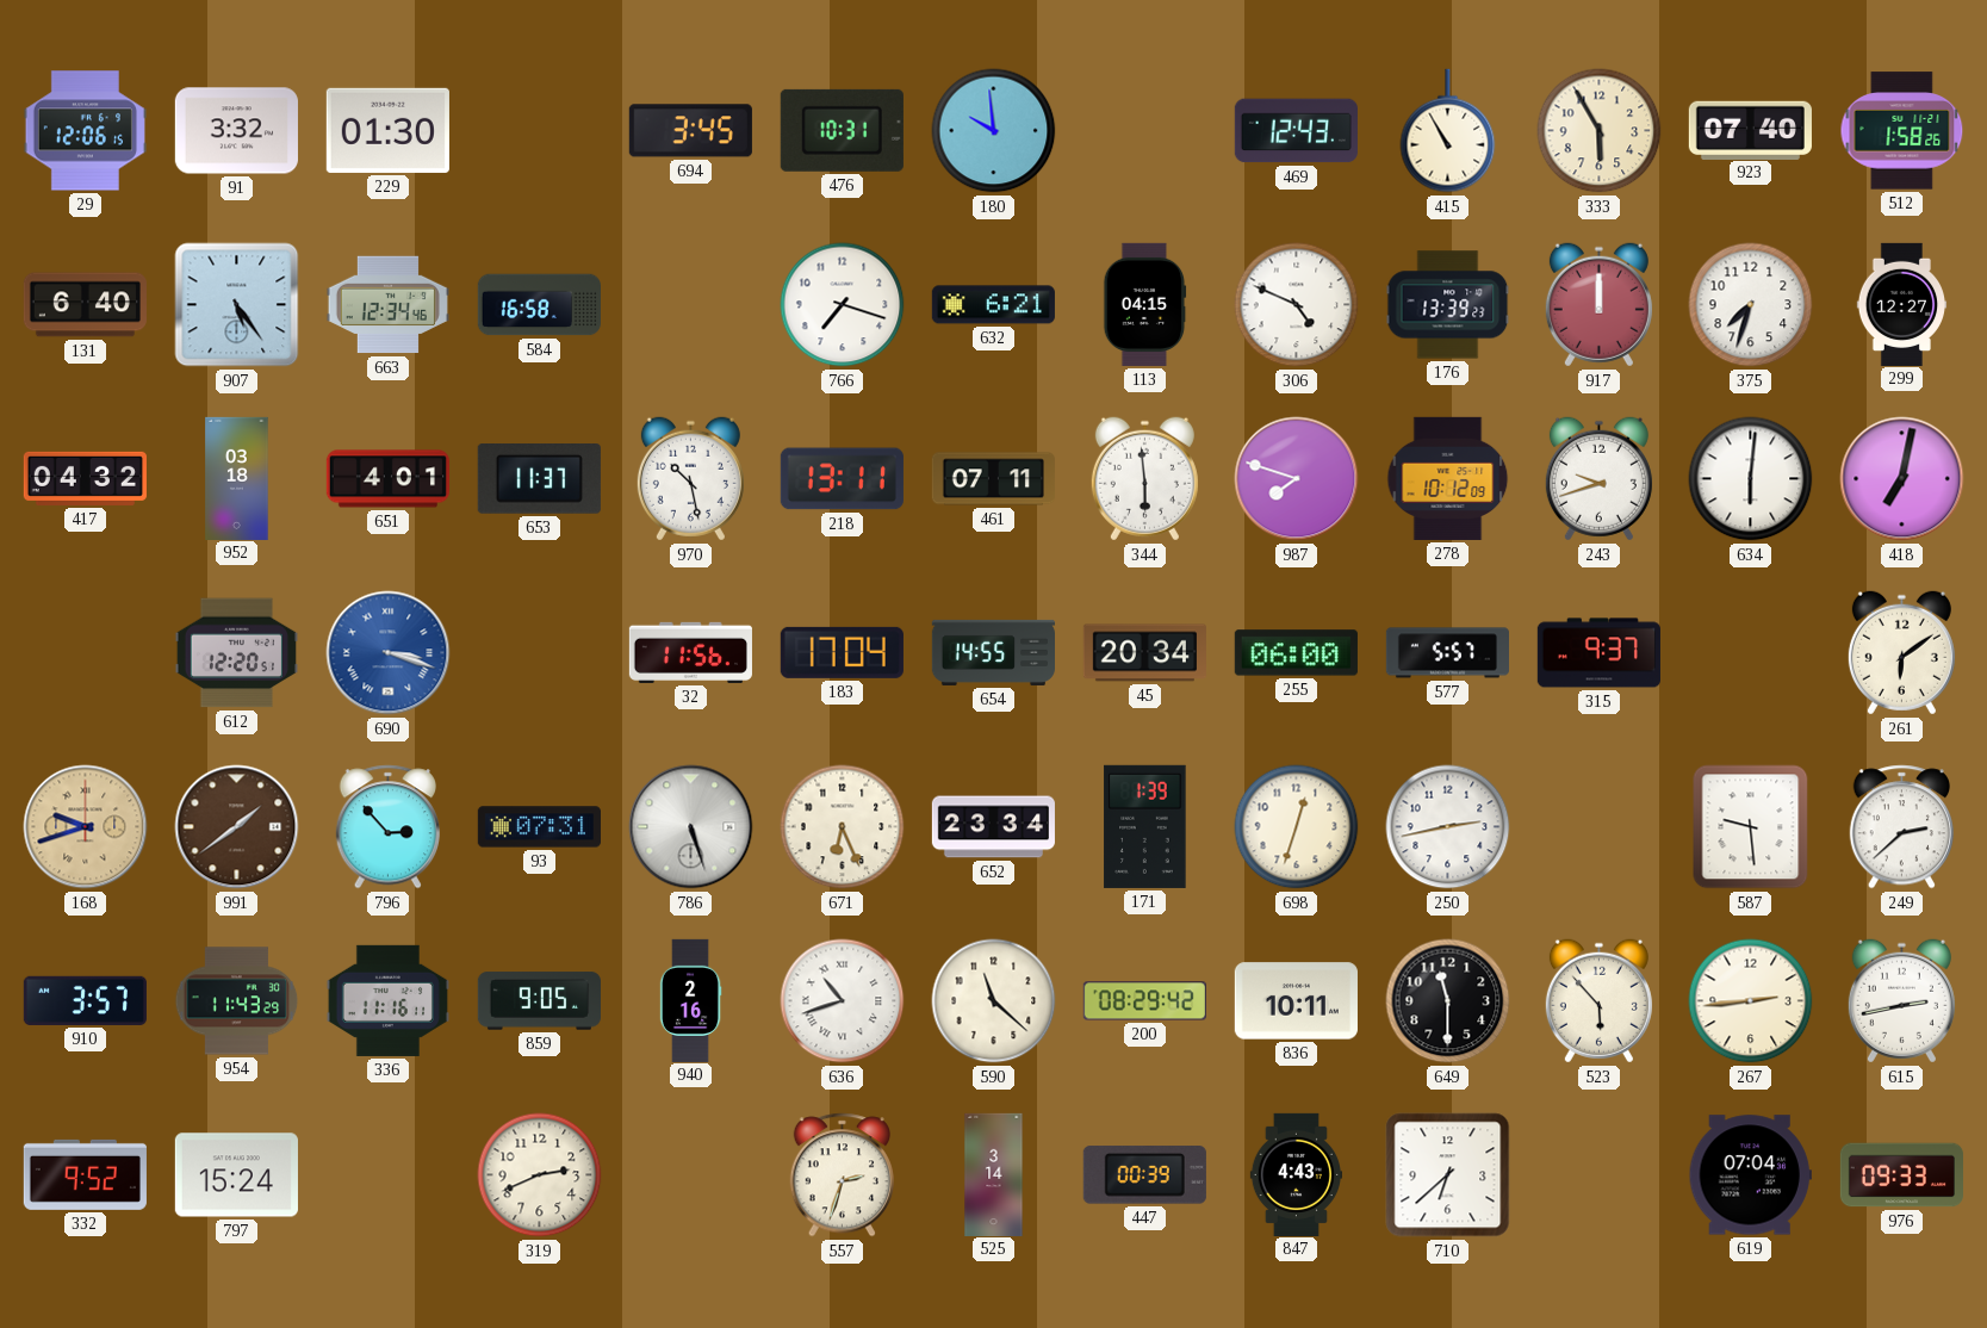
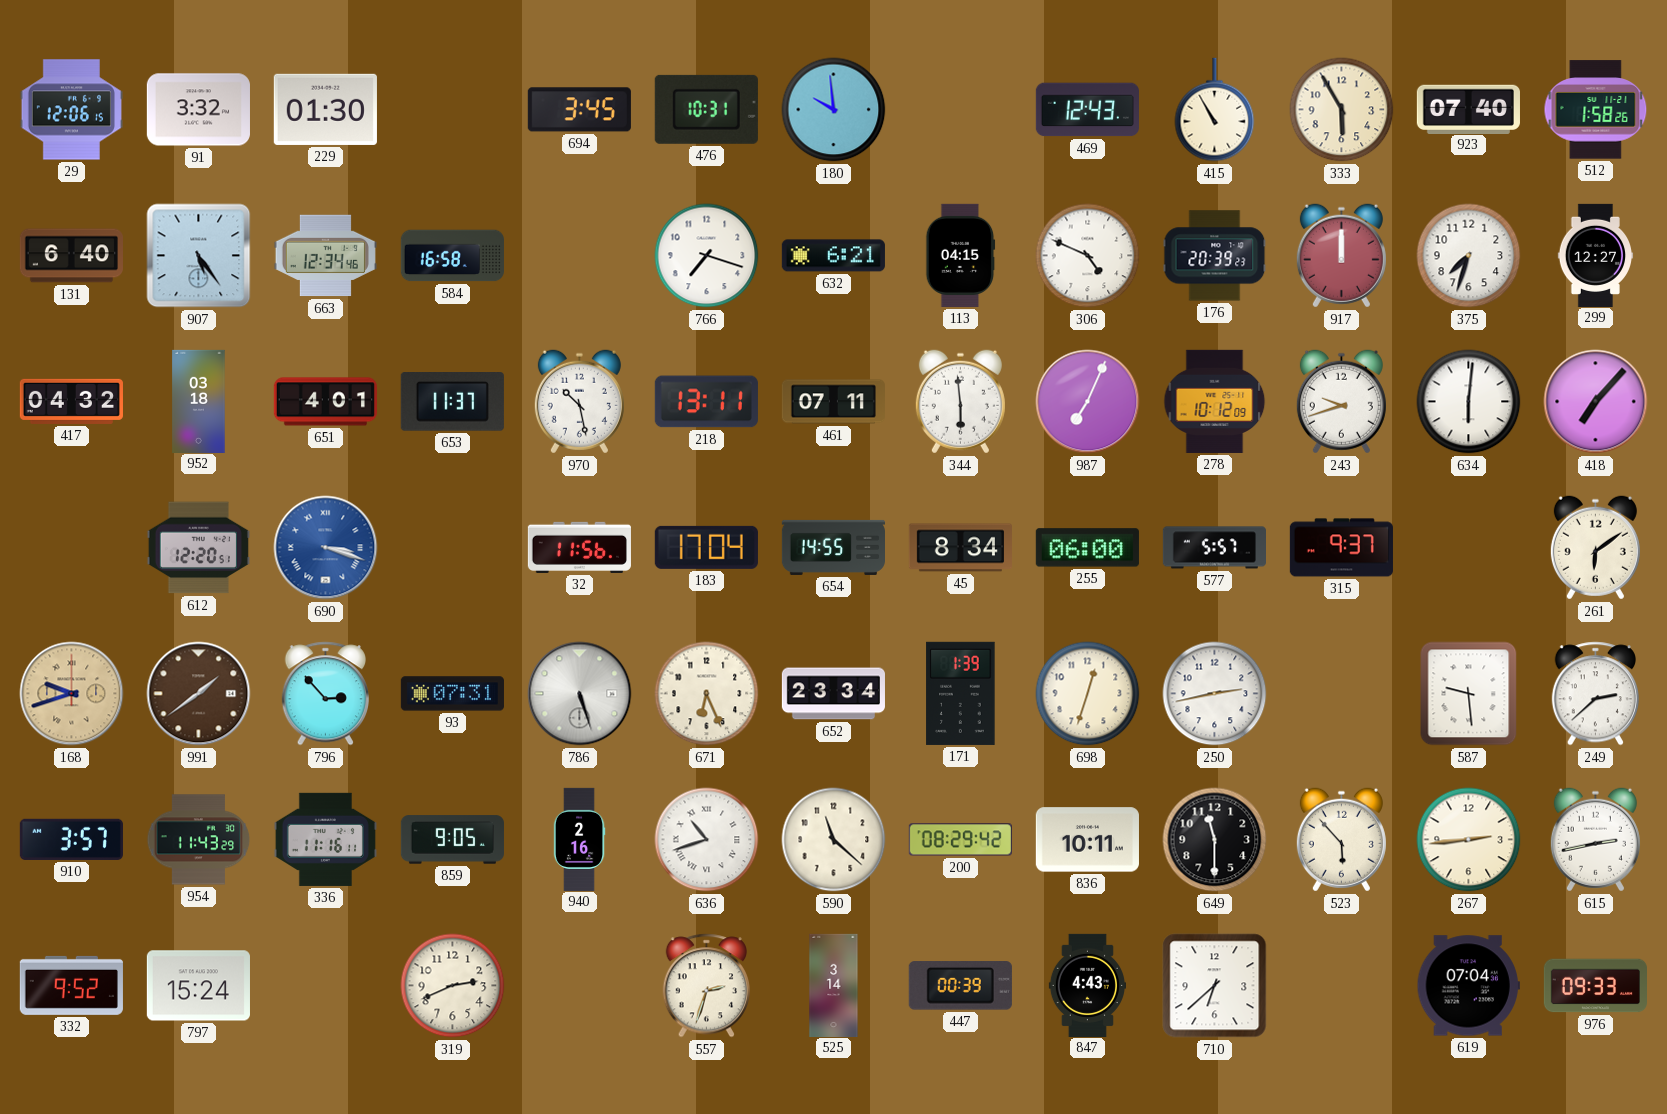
176: 13:39 -> 20:39 (1215, 256)
987: 7:48 -> 7:04 (1088, 402)
418: 7:02 -> 7:07 (1596, 402)
45: 20:34 -> 8:34 (960, 548)
